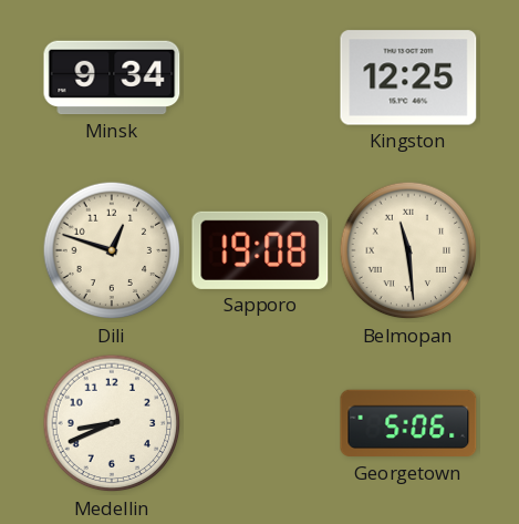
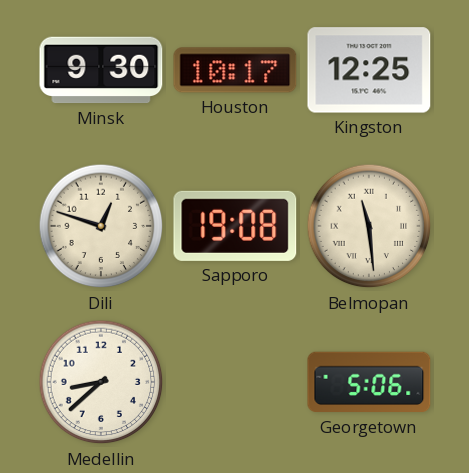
Minsk: 9:34 -> 9:30 (101, 70)
Houston: none -> 10:17 (235, 70)
Medellin: 8:41 -> 8:38 (101, 382)
